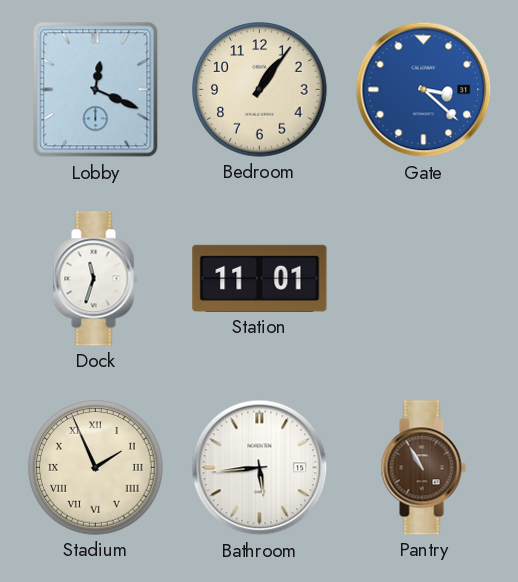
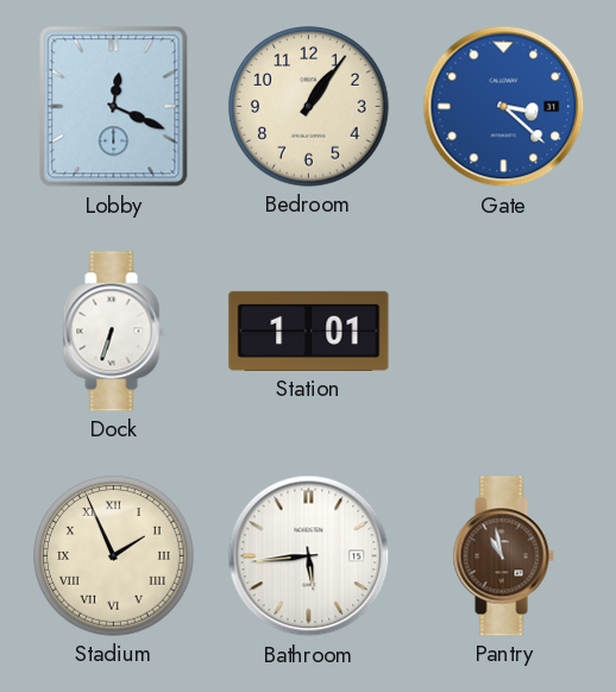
Dock: 11:33 -> 6:33 (113, 332)
Station: 11:01 -> 1:01 (309, 331)
Pantry: 10:55 -> 10:58 (503, 556)
